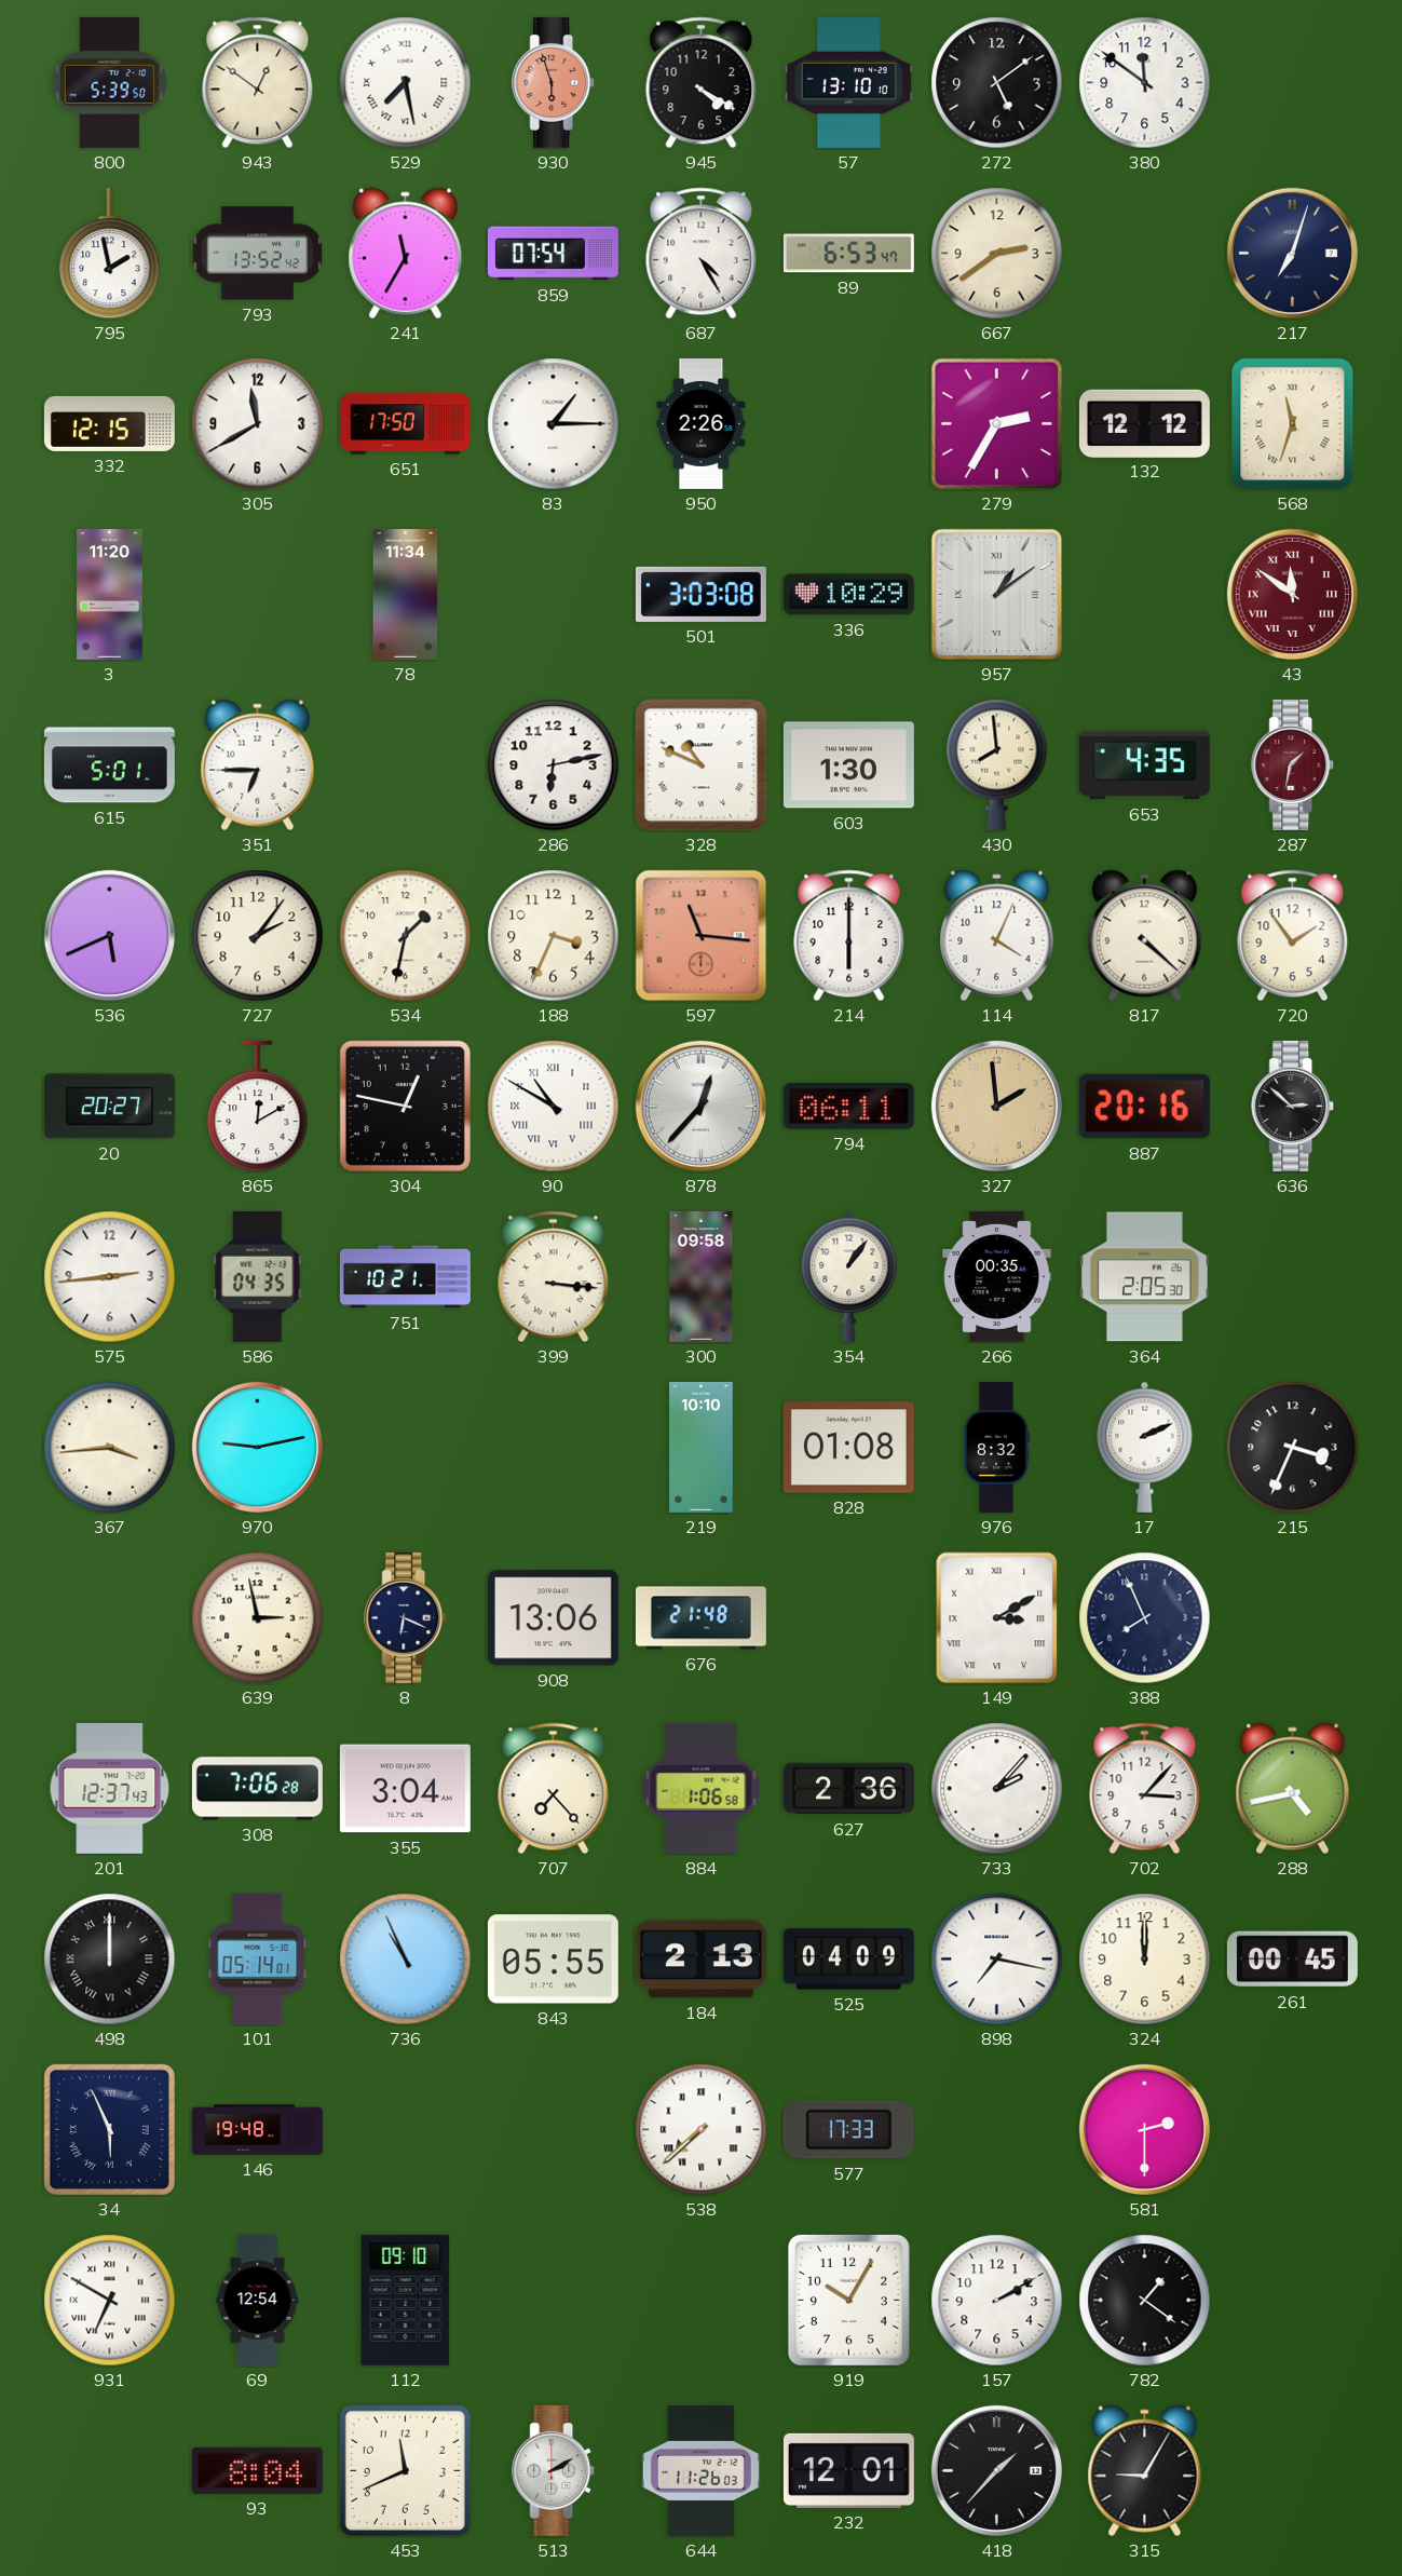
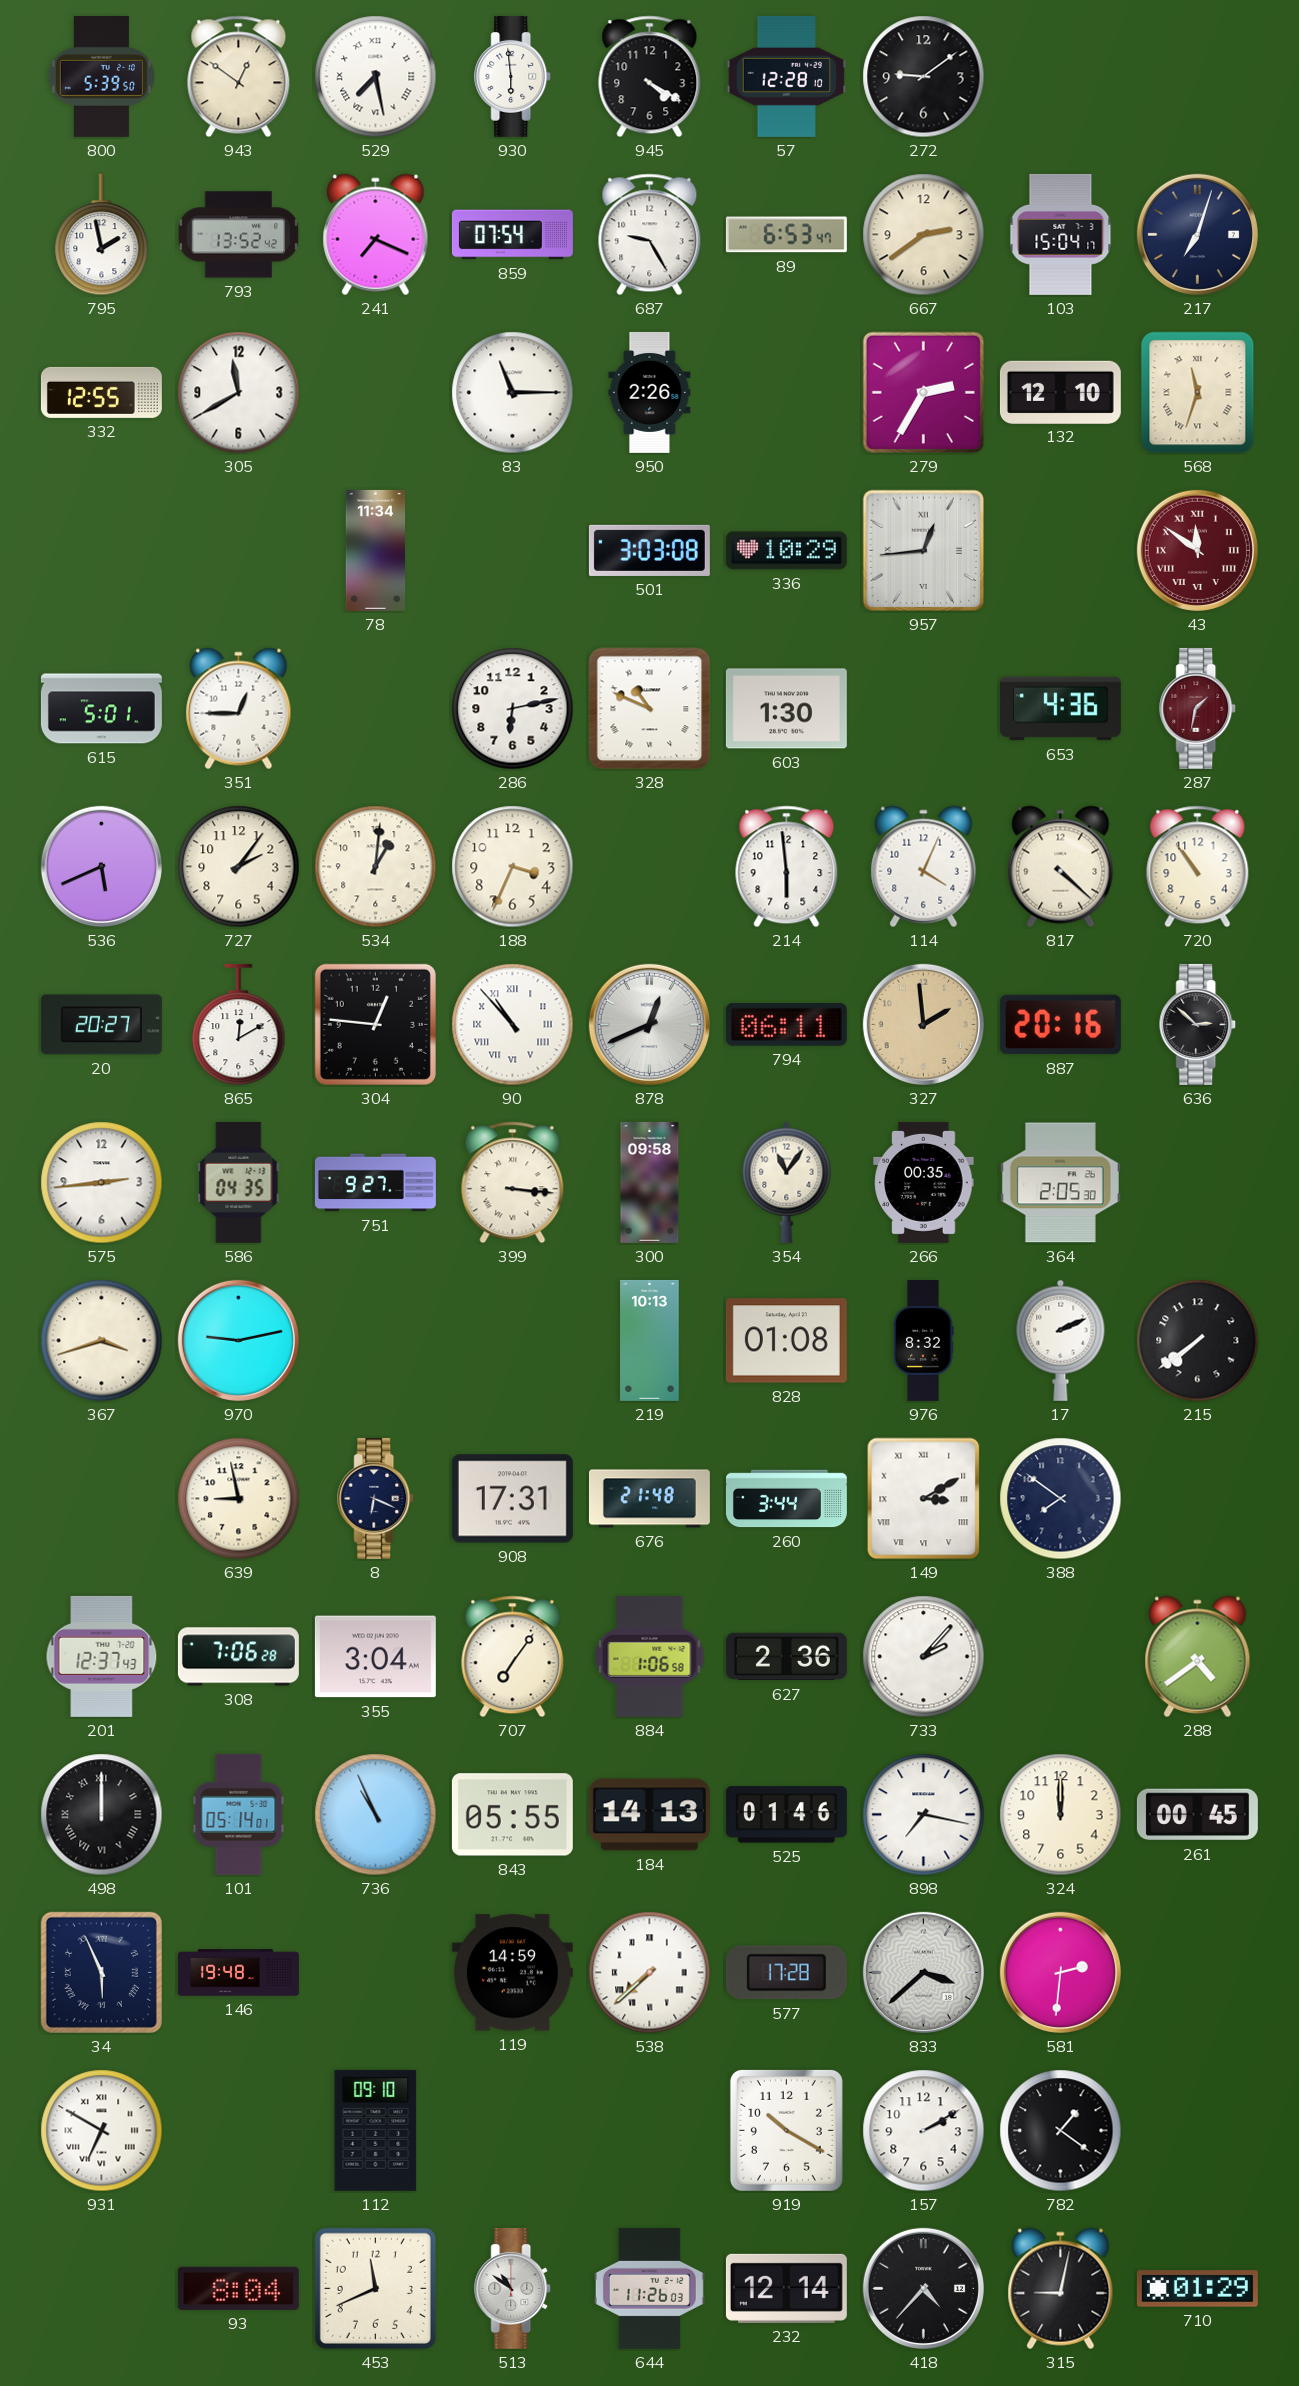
930: 5:57 -> 5:59 (513, 76)
930 dial: salmon -> white (513, 76)
57: 13:10 -> 12:28 (787, 76)
272: 5:09 -> 9:09 (924, 77)
380: 11:51 -> none (1145, 83)
241: 11:35 -> 7:19 (376, 235)
687: 4:25 -> 9:25 (650, 235)
103: none -> 15:04 (1061, 234)
332: 12:15 -> 12:55 (101, 392)
651: 17:50 -> none (405, 424)
83: 1:15 -> 11:15 (513, 393)
132: 12:12 -> 12:10 (1060, 392)
3: 11:20 -> none (110, 594)
957: 1:09 -> 12:44 (924, 551)
351: 6:45 -> 12:45 (239, 709)
430: 7:59 -> none (997, 764)
653: 4:35 -> 4:36 (1060, 709)
534: 1:32 -> 1:01 (376, 867)
597: 11:16 -> none (702, 936)
214: 6:00 -> 5:59 (787, 867)
720: 1:54 -> 10:54 (1198, 867)
304: 12:47 -> 12:46 (375, 1024)
90: 10:50 -> 10:53 (513, 1025)
878: 12:37 -> 12:41 (649, 1024)
751: 10:21 -> 9:27 (375, 1183)
354: 1:06 -> 11:06 (787, 1182)
367: 3:44 -> 3:42 (102, 1341)
219: 10:10 -> 10:13 (650, 1340)
215: 3:34 -> 7:39 (1198, 1341)
639: 2:58 -> 8:58 (239, 1499)
908: 13:06 -> 17:31 (512, 1499)
260: none -> 3:44 (786, 1499)
388: 7:56 -> 7:51 (1061, 1499)
707: 7:23 -> 7:06 (513, 1657)
702: 3:07 -> none (1145, 1789)
288: 4:43 -> 4:39 (1198, 1657)
184: 2:13 -> 14:13 (649, 1815)
525: 04:09 -> 01:46 (786, 1815)
119: none -> 14:59 (512, 1973)
577: 17:33 -> 17:28 (786, 1973)
833: none -> 3:38 (923, 1972)
581: 2:30 -> 2:31 (1060, 1972)
69: 12:54 -> none (258, 2300)
919: 10:05 -> 10:20 (786, 2130)
513: 2:10 -> 10:51 (513, 2288)
232: 12:01 -> 12:14 (786, 2288)
418: 1:37 -> 4:37 (923, 2288)
315: 9:05 -> 9:02 (1061, 2289)
710: none -> 01:29 (1197, 2289)
